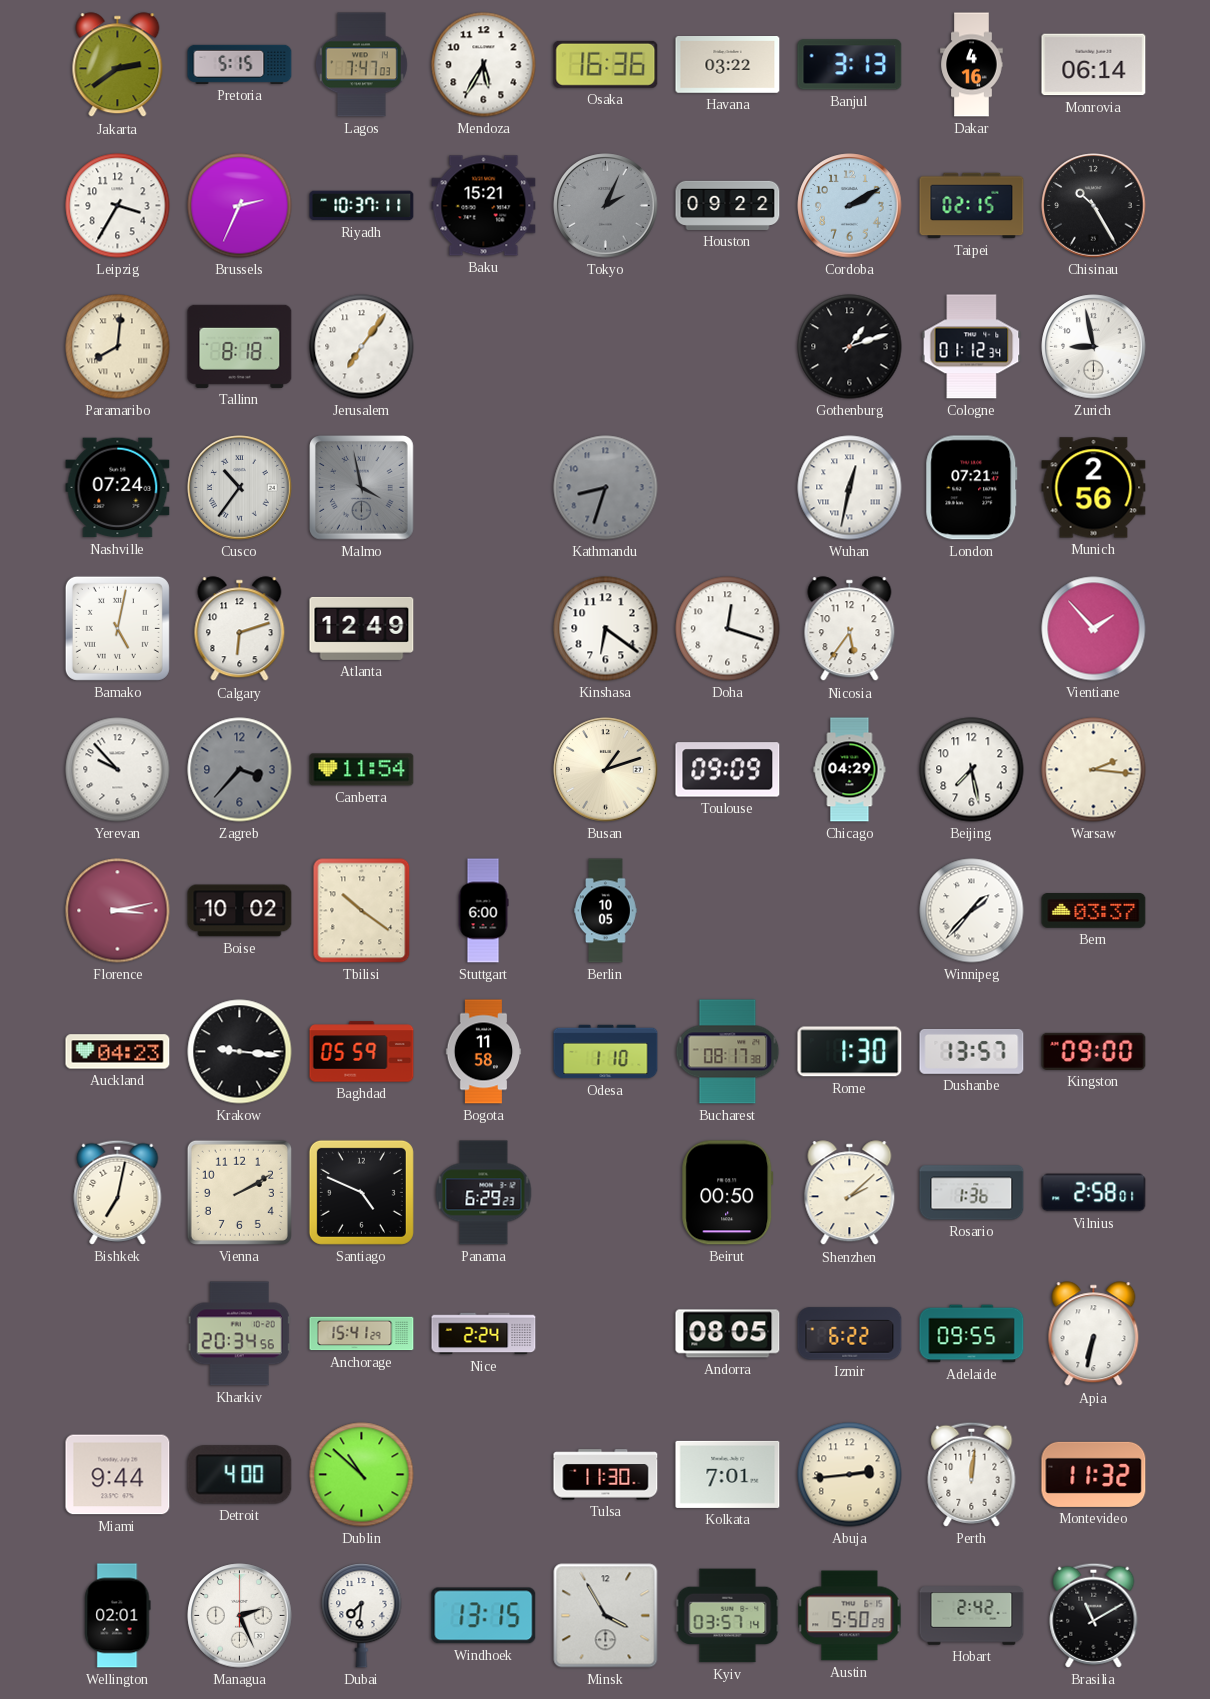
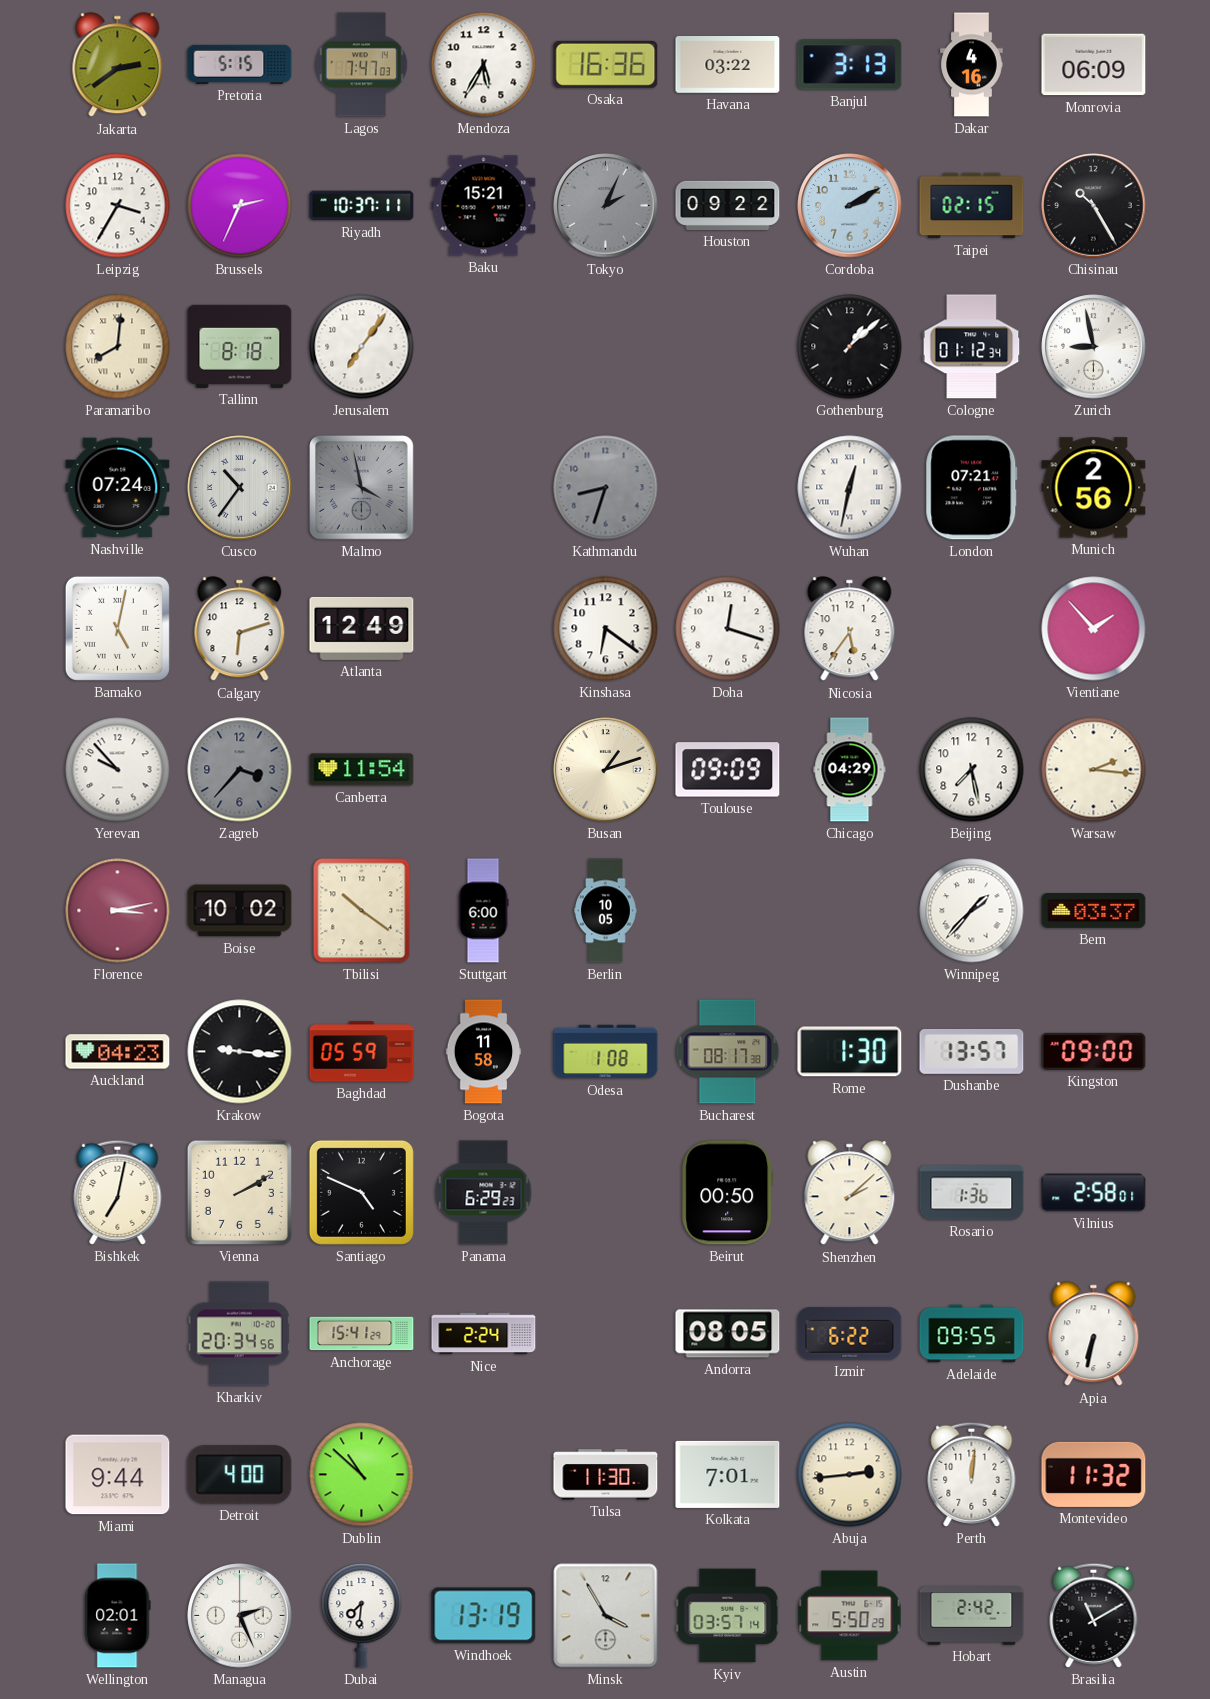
Monrovia: 06:14 -> 06:09 (1094, 65)
Gothenburg: 1:12 -> 1:08 (850, 347)
Odesa: 1:10 -> 1:08 (606, 1052)
Windhoek: 13:15 -> 13:19 (484, 1616)
